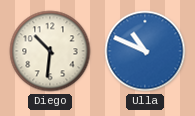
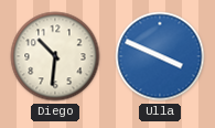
Ulla: 10:49 -> 3:49 (160, 56)
